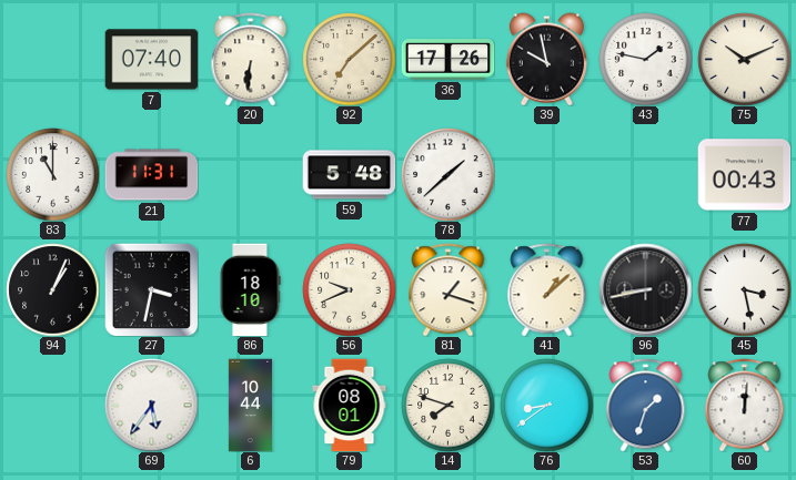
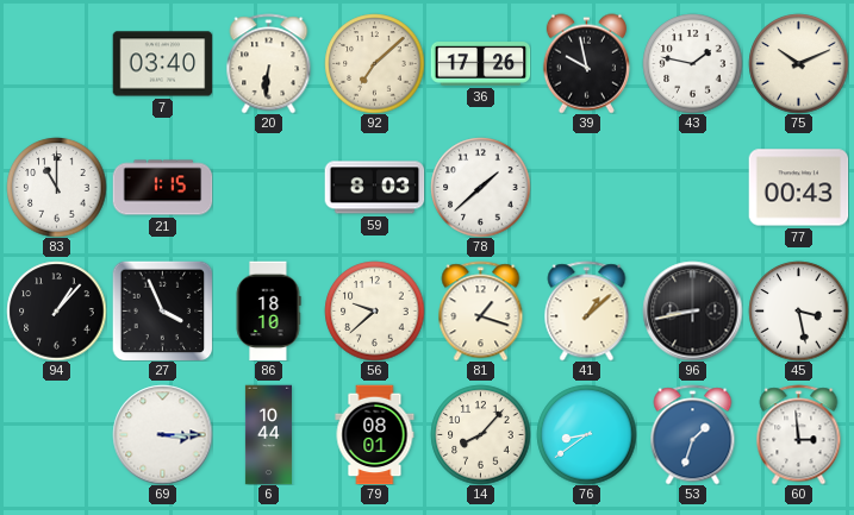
7: 07:40 -> 03:40 (162, 64)
21: 11:31 -> 1:15 (162, 188)
59: 5:48 -> 8:03 (374, 188)
94: 1:04 -> 1:07 (56, 310)
27: 3:32 -> 3:56 (162, 310)
56: 9:41 -> 9:38 (374, 310)
69: 5:36 -> 3:15 (162, 434)
14: 7:48 -> 8:07 (480, 434)
60: 12:01 -> 2:59 (799, 434)
